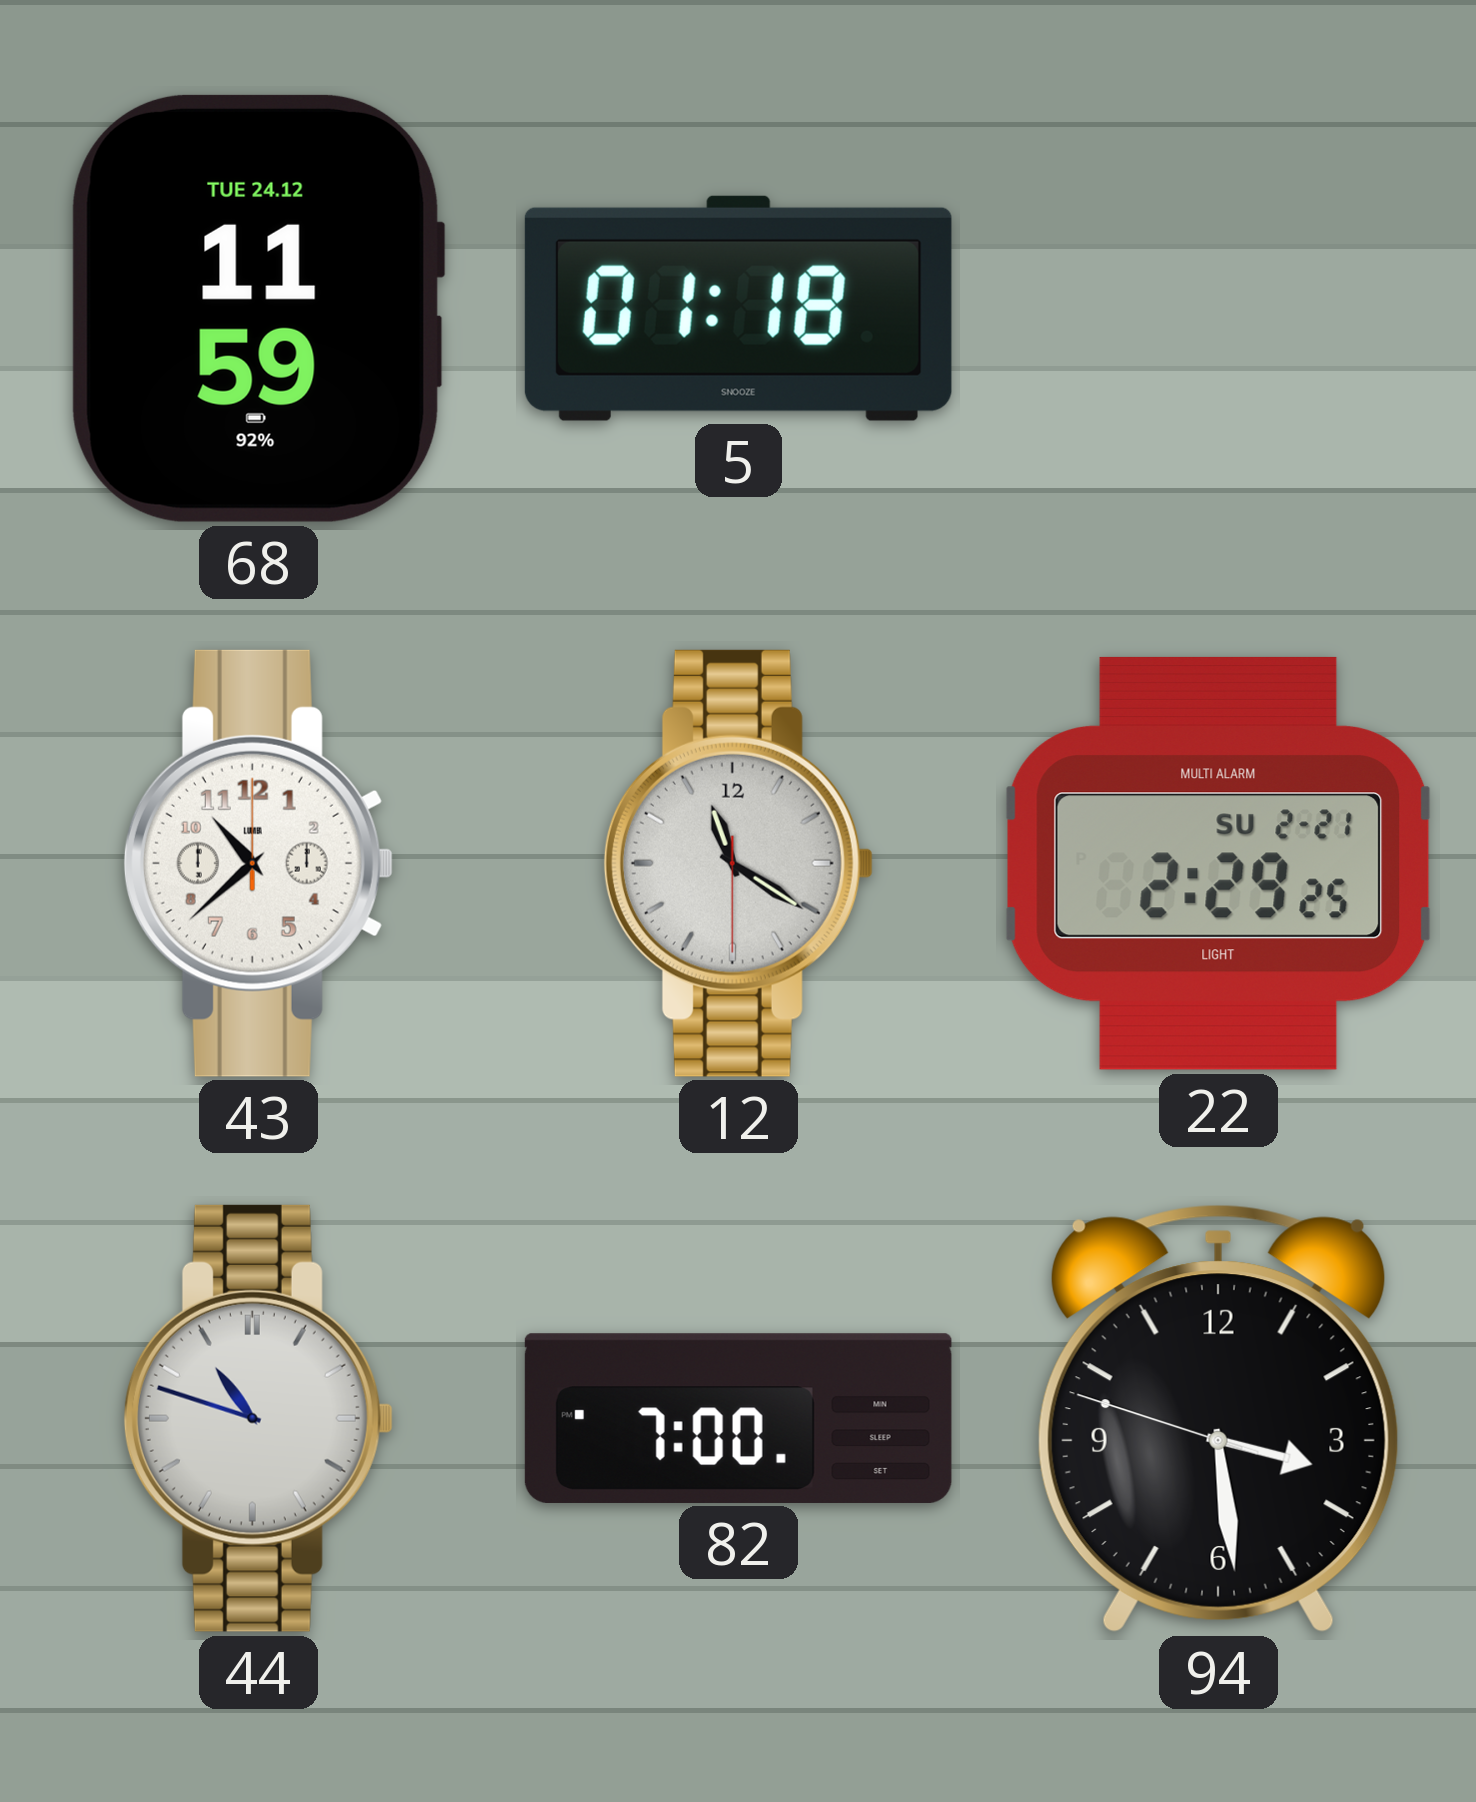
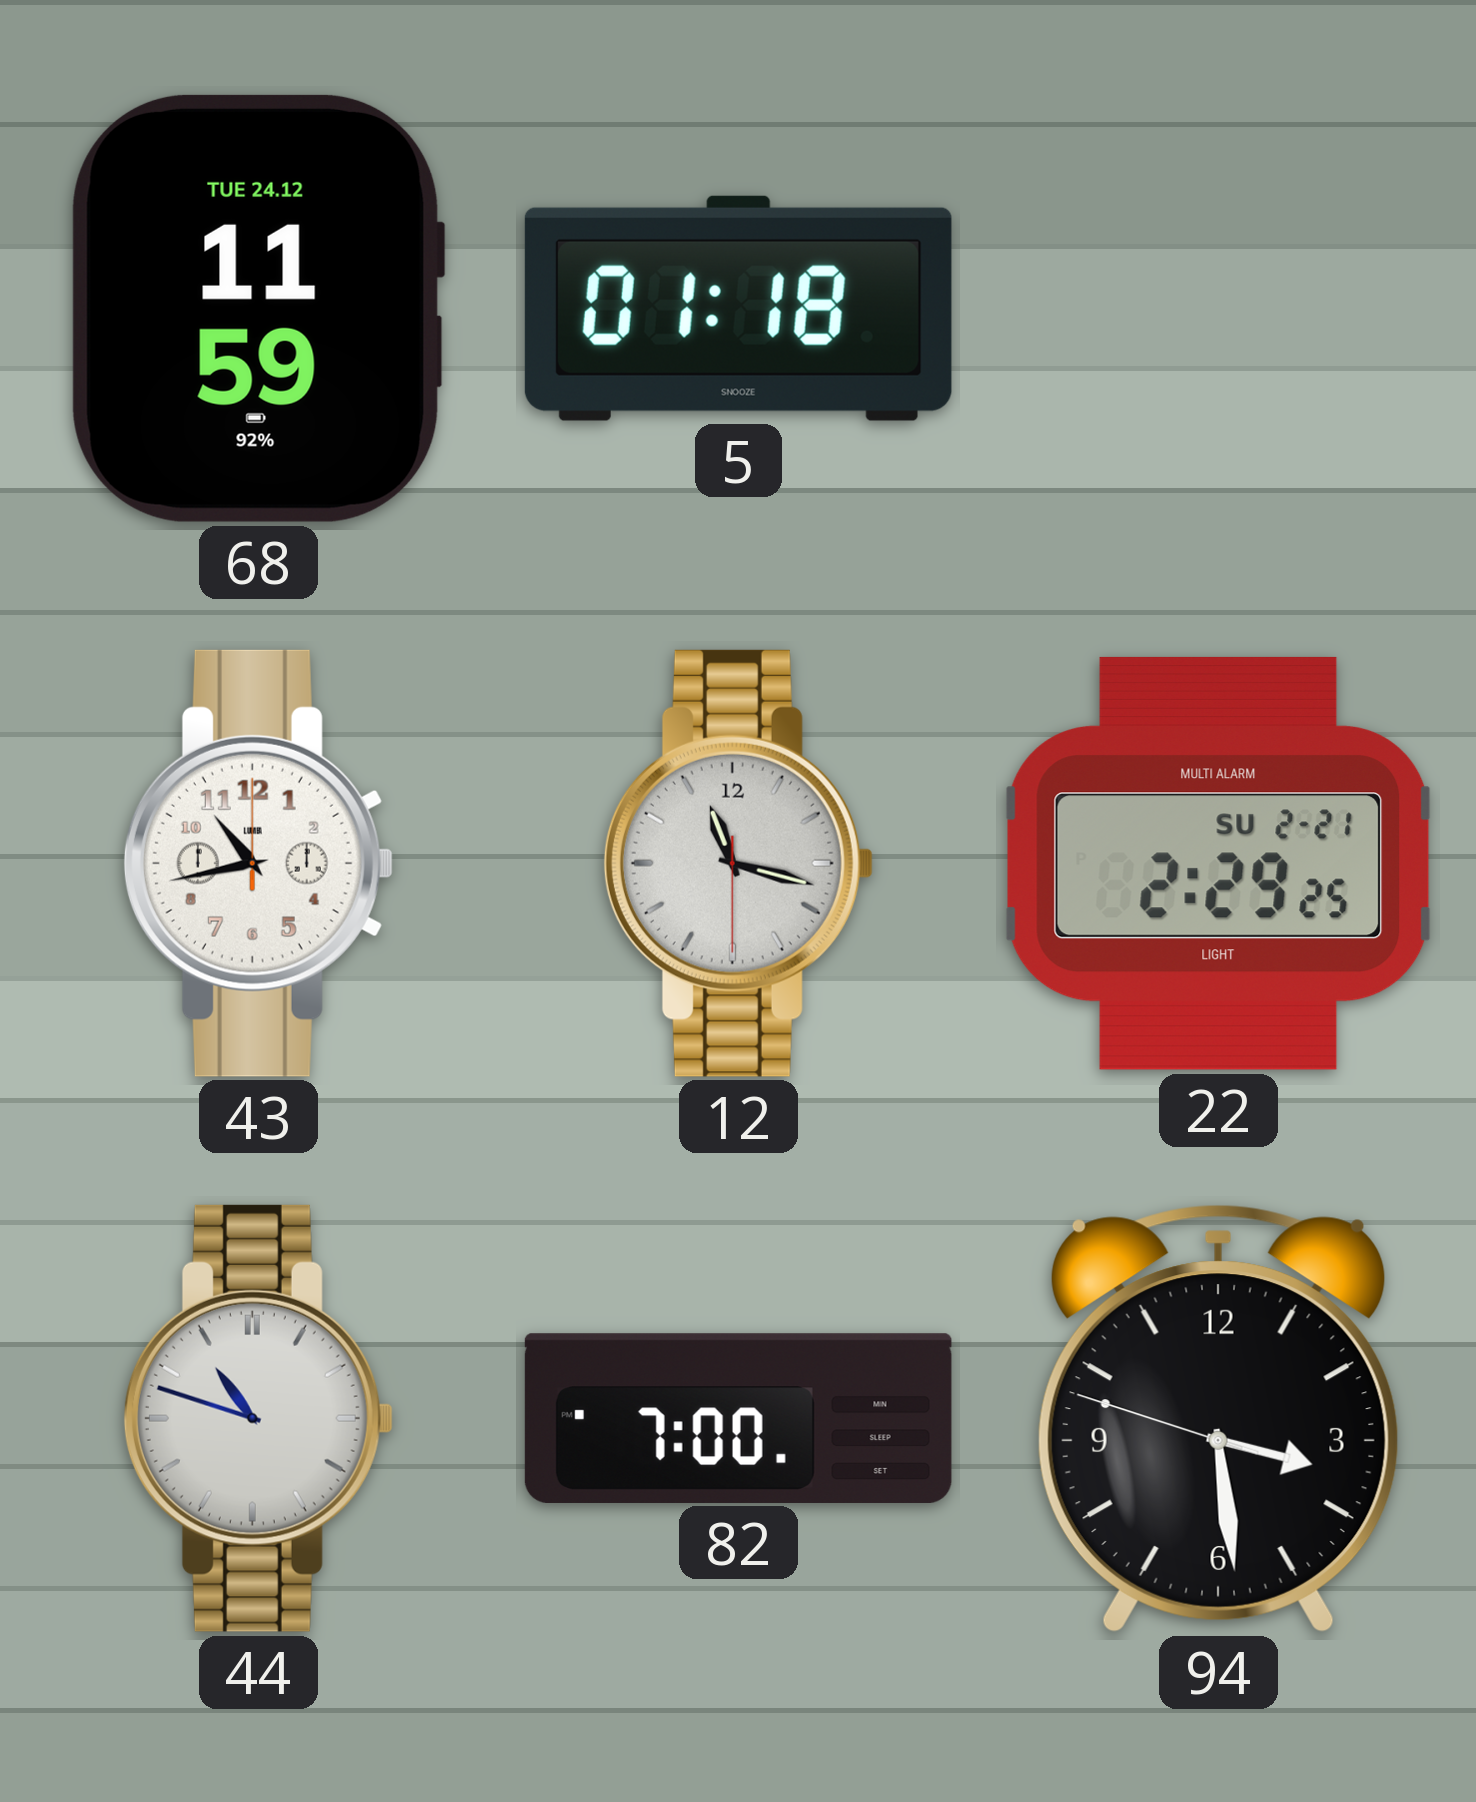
43: 10:38 -> 10:43 (258, 863)
12: 11:20 -> 11:17 (738, 863)
